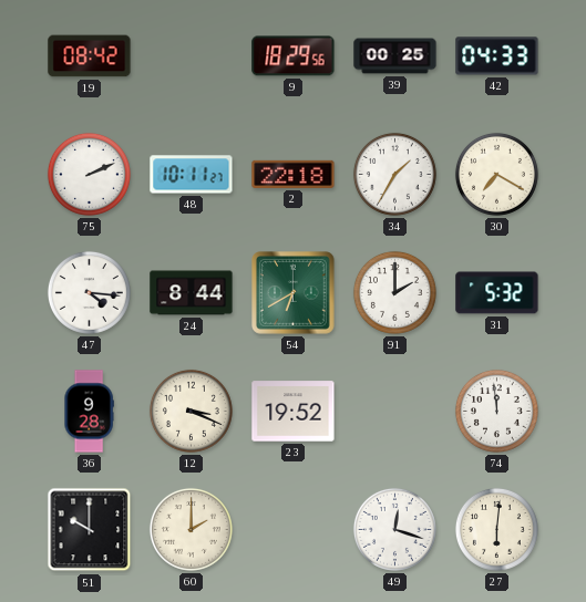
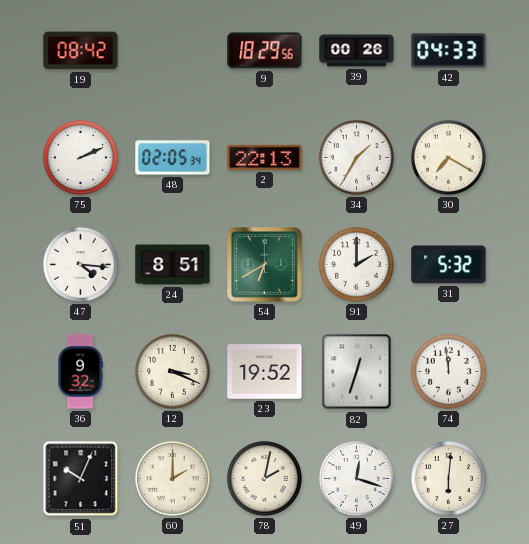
39: 00:25 -> 00:26 (357, 51)
48: 10:11 -> 02:05 (173, 158)
2: 22:18 -> 22:13 (265, 157)
24: 8:44 -> 8:51 (173, 265)
36: 9:28 -> 9:32 (80, 372)
82: none -> 12:33 (357, 372)
51: 10:00 -> 10:04 (81, 479)
78: none -> 2:02 (264, 478)
